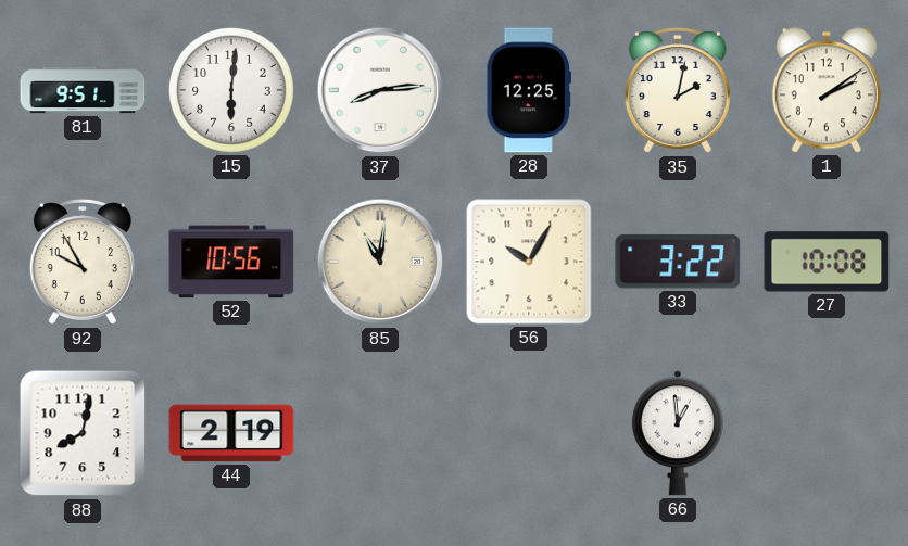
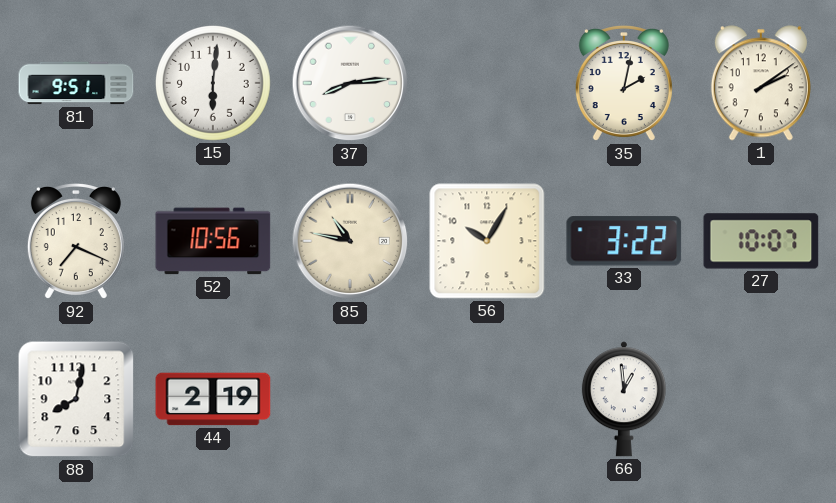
28: 12:25 -> none (528, 90)
92: 9:55 -> 7:19 (76, 241)
85: 11:01 -> 10:47 (350, 241)
27: 10:08 -> 10:07 (761, 241)
